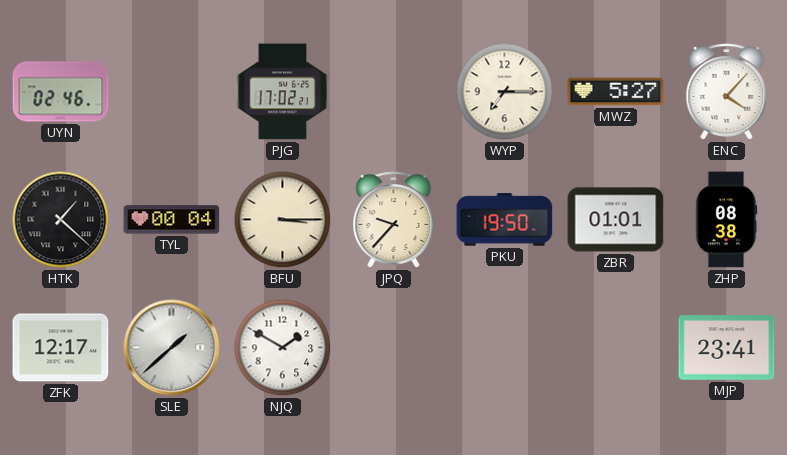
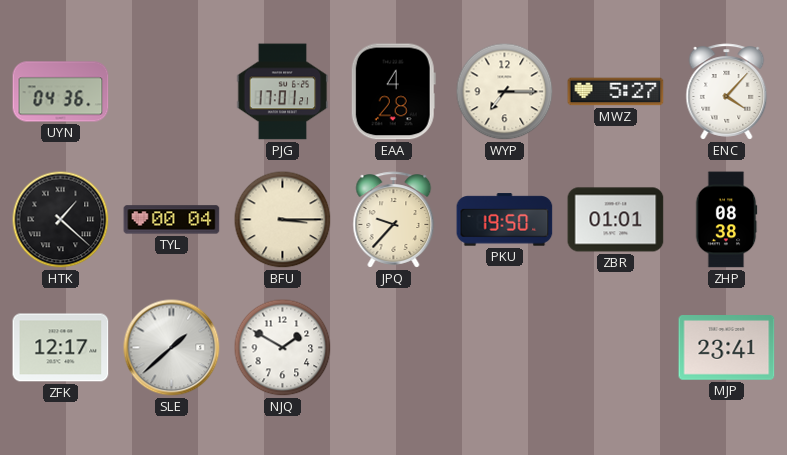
UYN: 02:46 -> 04:36 (61, 92)
PJG: 17:02 -> 17:01 (283, 92)
EAA: none -> 4:28 (393, 92)
